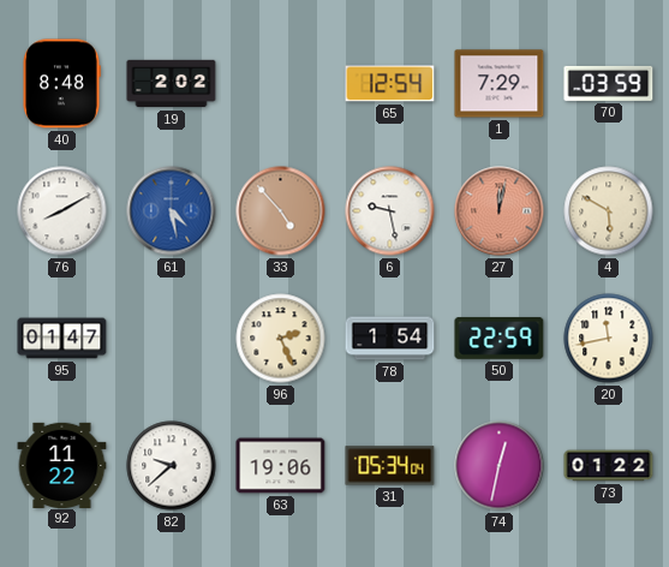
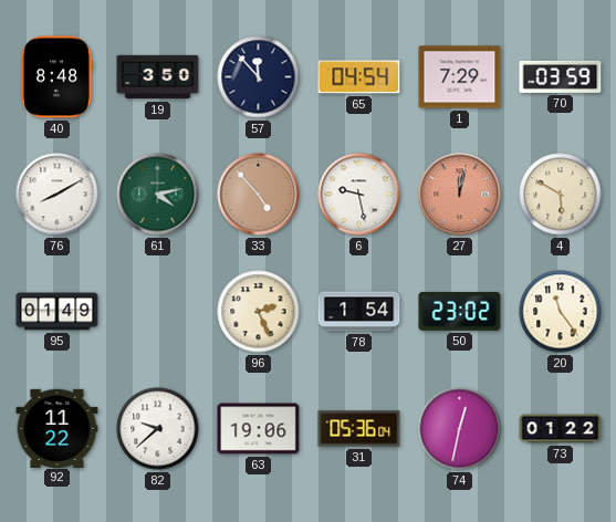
19: 2:02 -> 3:50 (158, 77)
57: none -> 11:53 (259, 77)
65: 12:54 -> 04:54 (359, 77)
61: 4:28 -> 4:13 (158, 195)
61 dial: blue -> green (158, 195)
95: 01:47 -> 01:49 (58, 312)
50: 22:59 -> 23:02 (460, 312)
20: 11:43 -> 11:24 (561, 312)
31: 05:34 -> 05:36 (359, 429)
